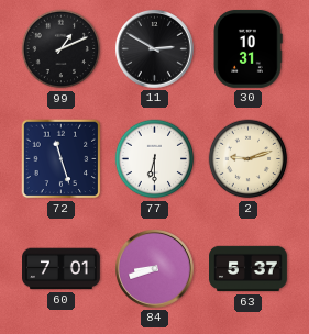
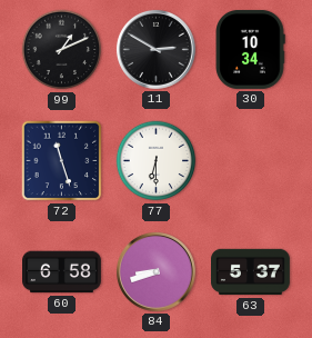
30: 10:31 -> 10:34 (250, 49)
2: 9:12 -> none (249, 159)
60: 7:01 -> 6:58 (62, 272)
